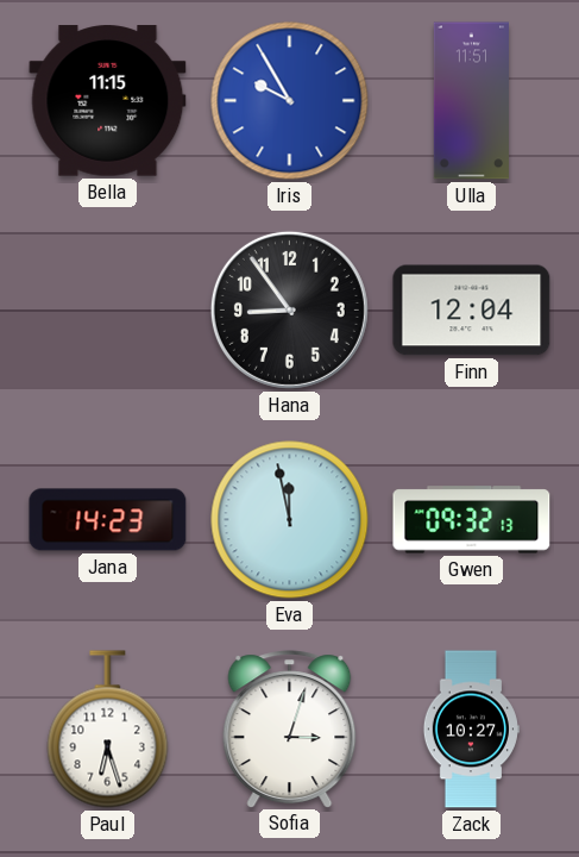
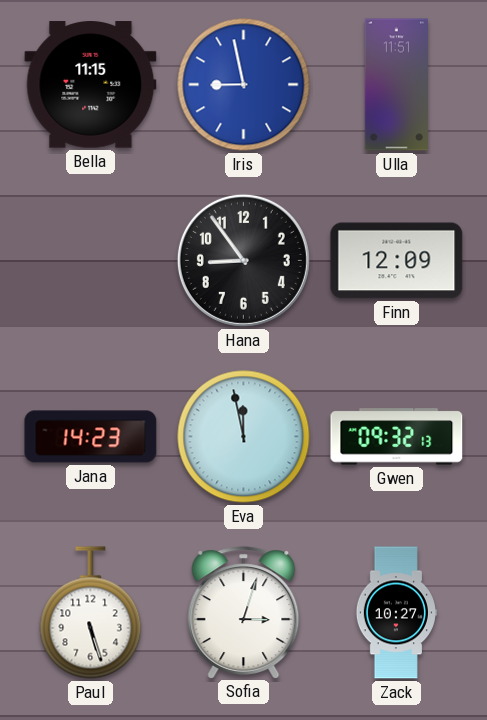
Iris: 9:55 -> 8:58 (244, 85)
Finn: 12:04 -> 12:09 (397, 261)
Paul: 6:27 -> 5:27 (91, 613)
